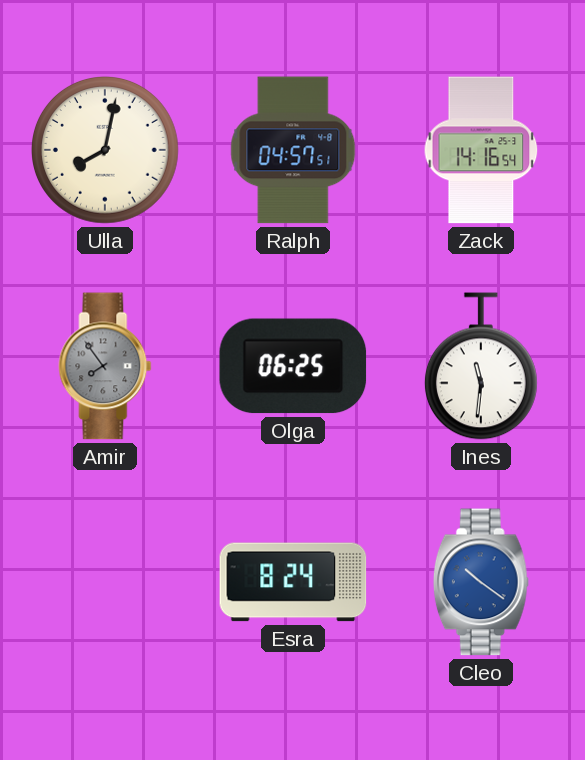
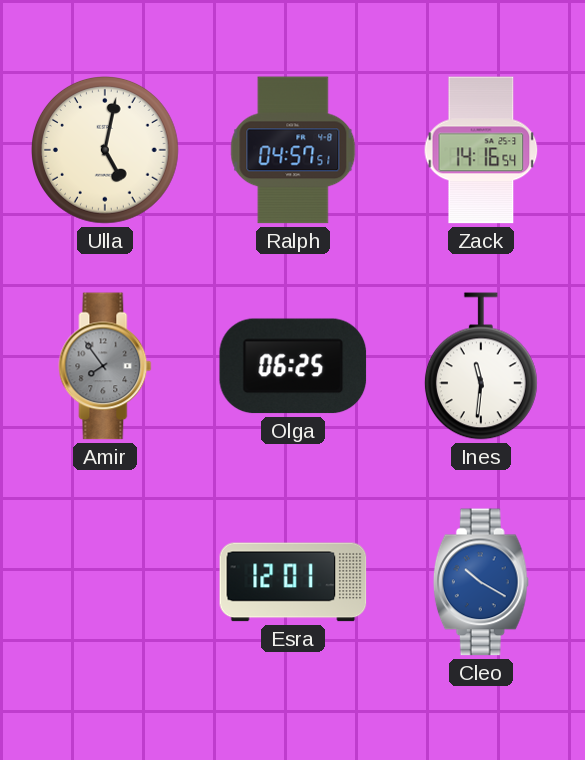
Ulla: 8:02 -> 5:02 (106, 151)
Esra: 8:24 -> 12:01 (293, 582)
Cleo: 10:21 -> 10:20 (481, 582)
